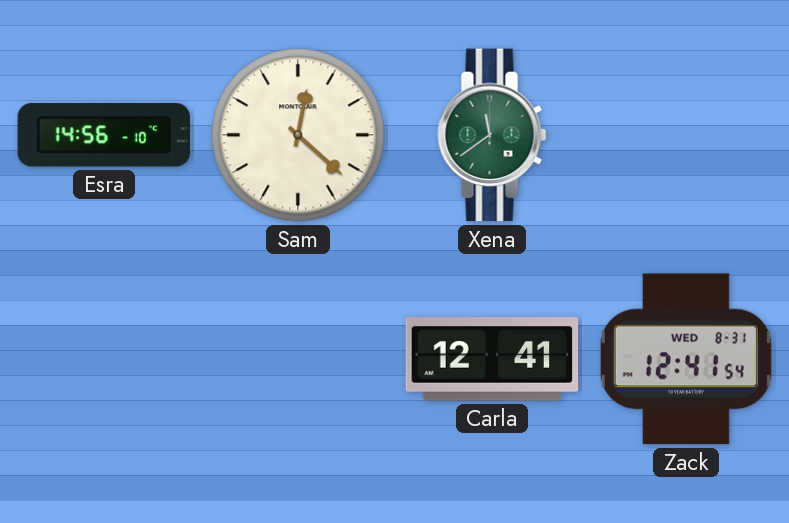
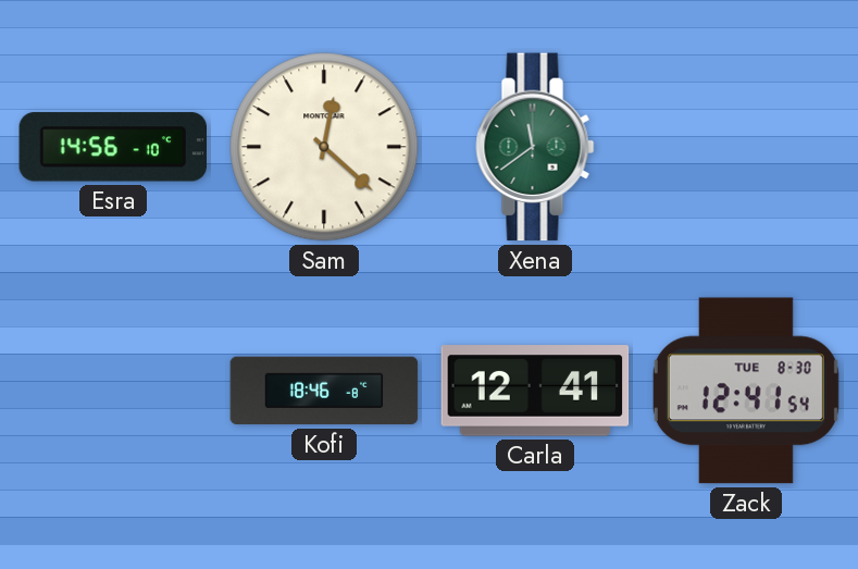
Kofi: none -> 18:46 (324, 391)
Zack date: WED 8-31 -> TUE 8-30 (746, 391)
